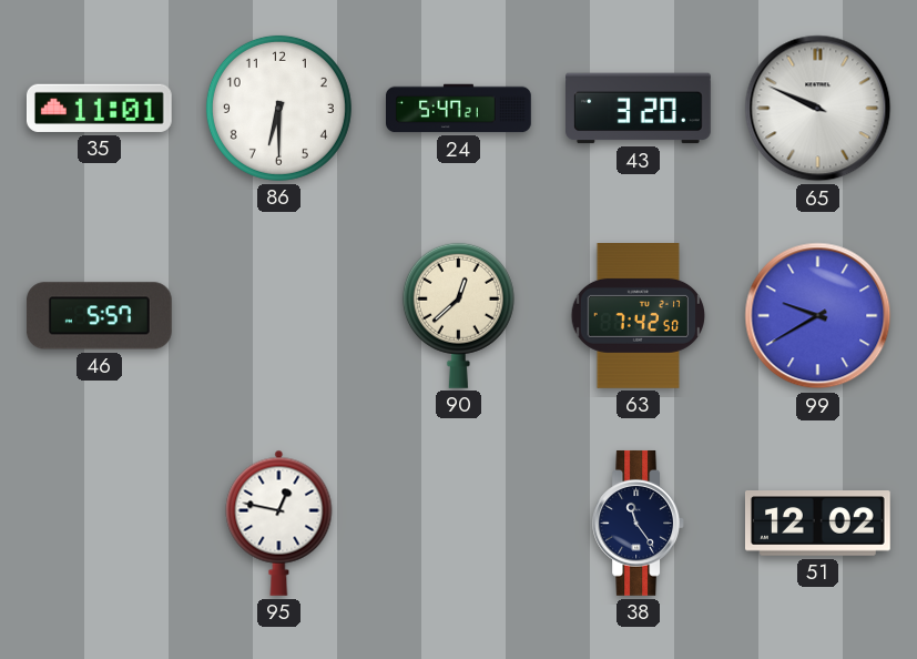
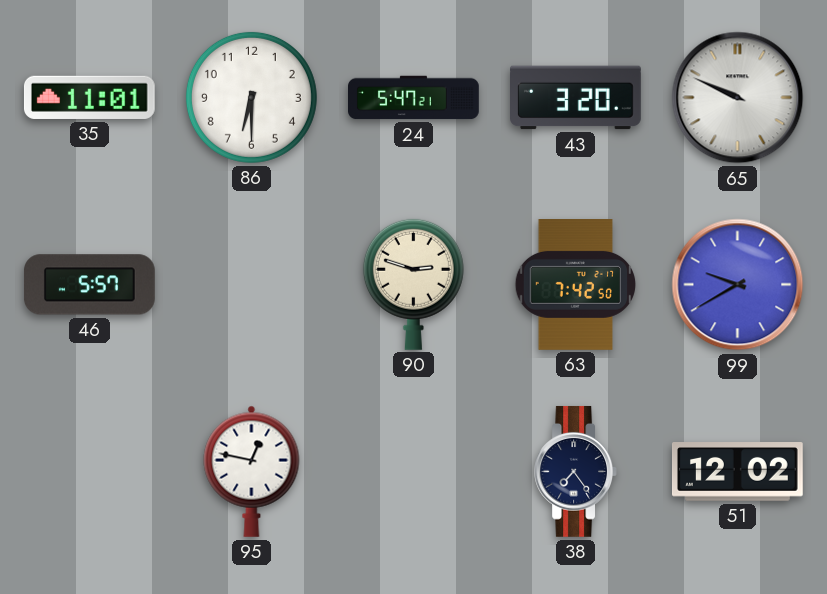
90: 12:38 -> 2:48 (413, 284)
38: 11:24 -> 7:24 (575, 472)
